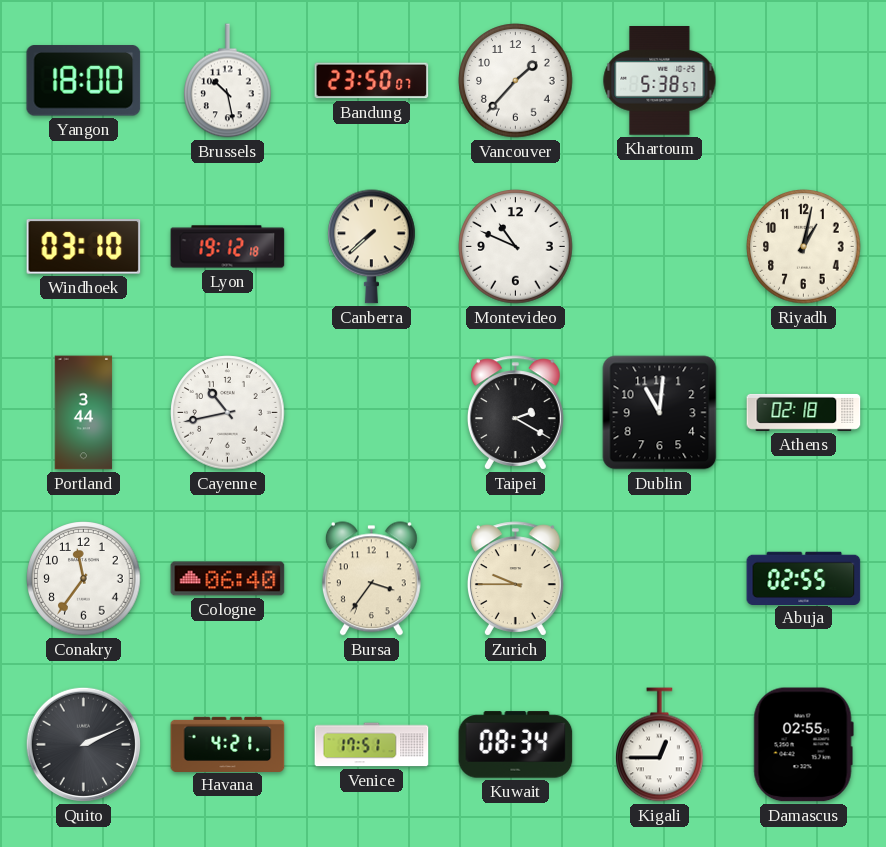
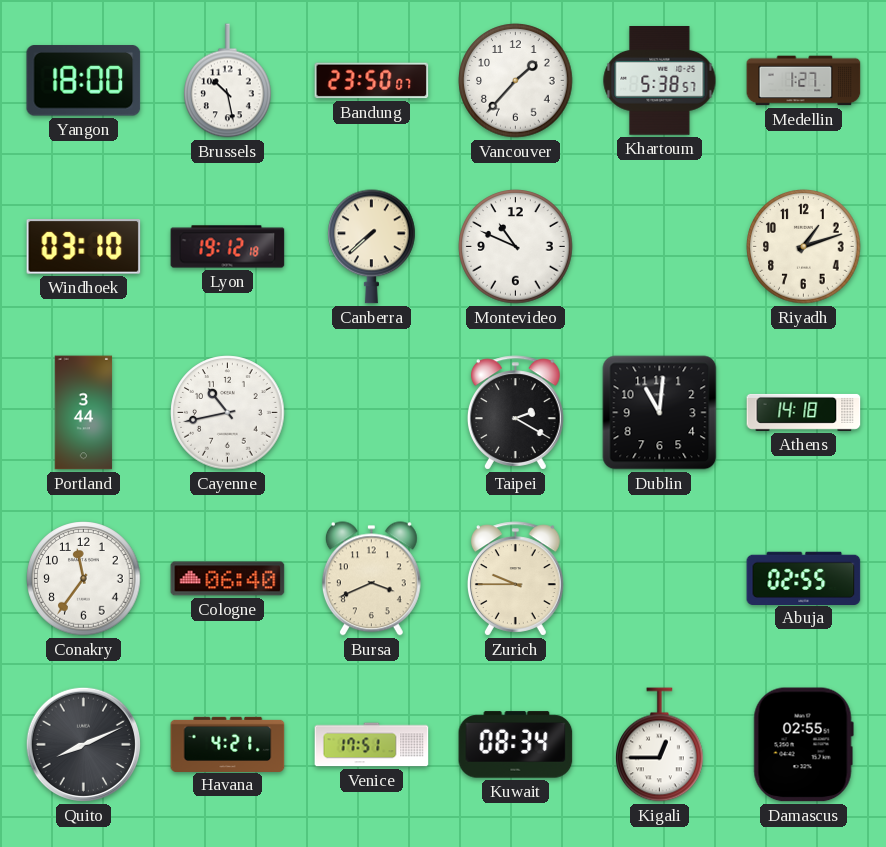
Medellin: none -> 1:27 (804, 81)
Riyadh: 1:02 -> 1:12 (804, 247)
Athens: 02:18 -> 14:18 (804, 412)
Bursa: 3:36 -> 3:41 (371, 579)
Quito: 2:11 -> 8:11 (83, 744)
